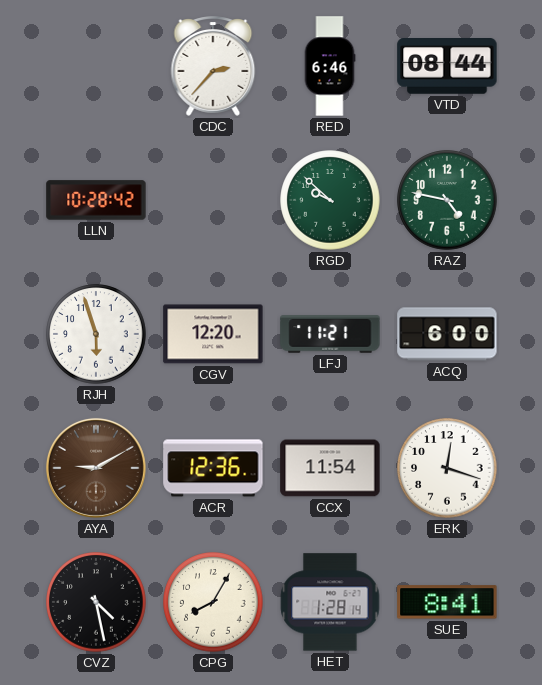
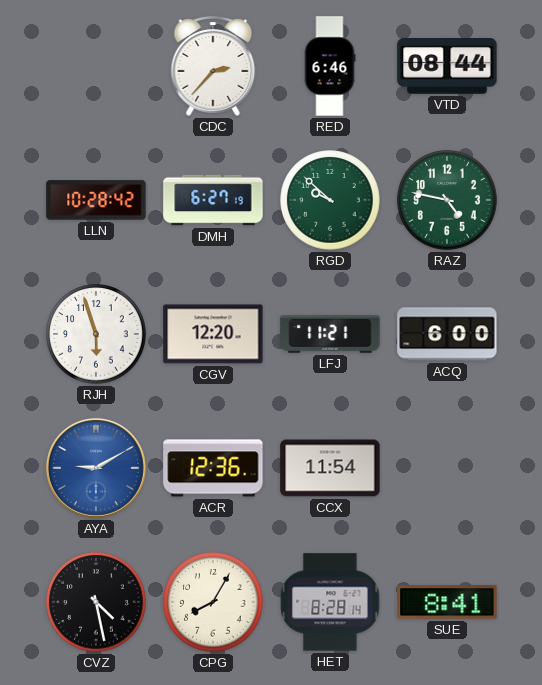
DMH: none -> 6:27 (213, 200)
AYA dial: brown -> blue (96, 468)
ERK: 12:18 -> none (447, 468)
HET: 1:28 -> 8:28 (330, 602)
